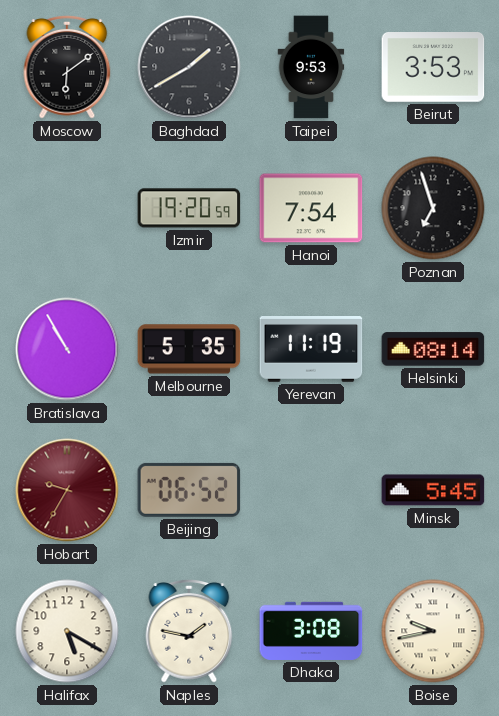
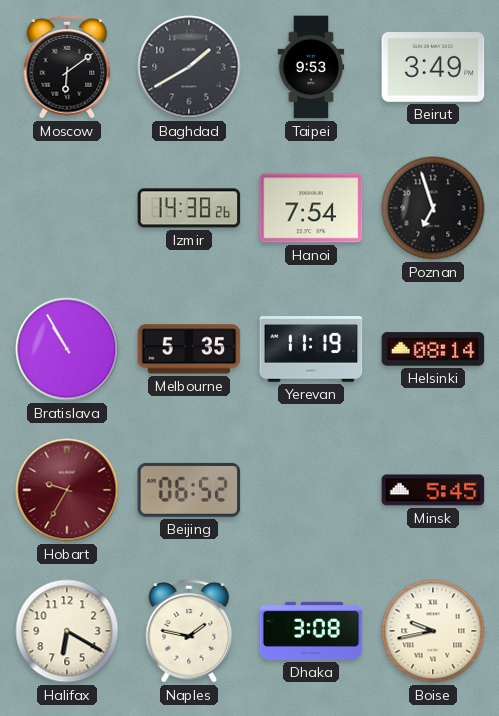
Beirut: 3:53 -> 3:49 (433, 68)
Izmir: 19:20 -> 14:38 (189, 208)
Halifax: 5:20 -> 6:20 (67, 631)
